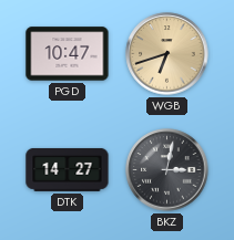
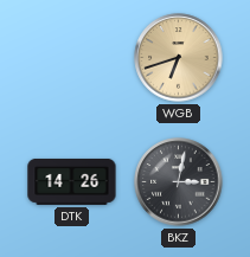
PGD: 10:47 -> none (68, 54)
DTK: 14:27 -> 14:26 (72, 181)
